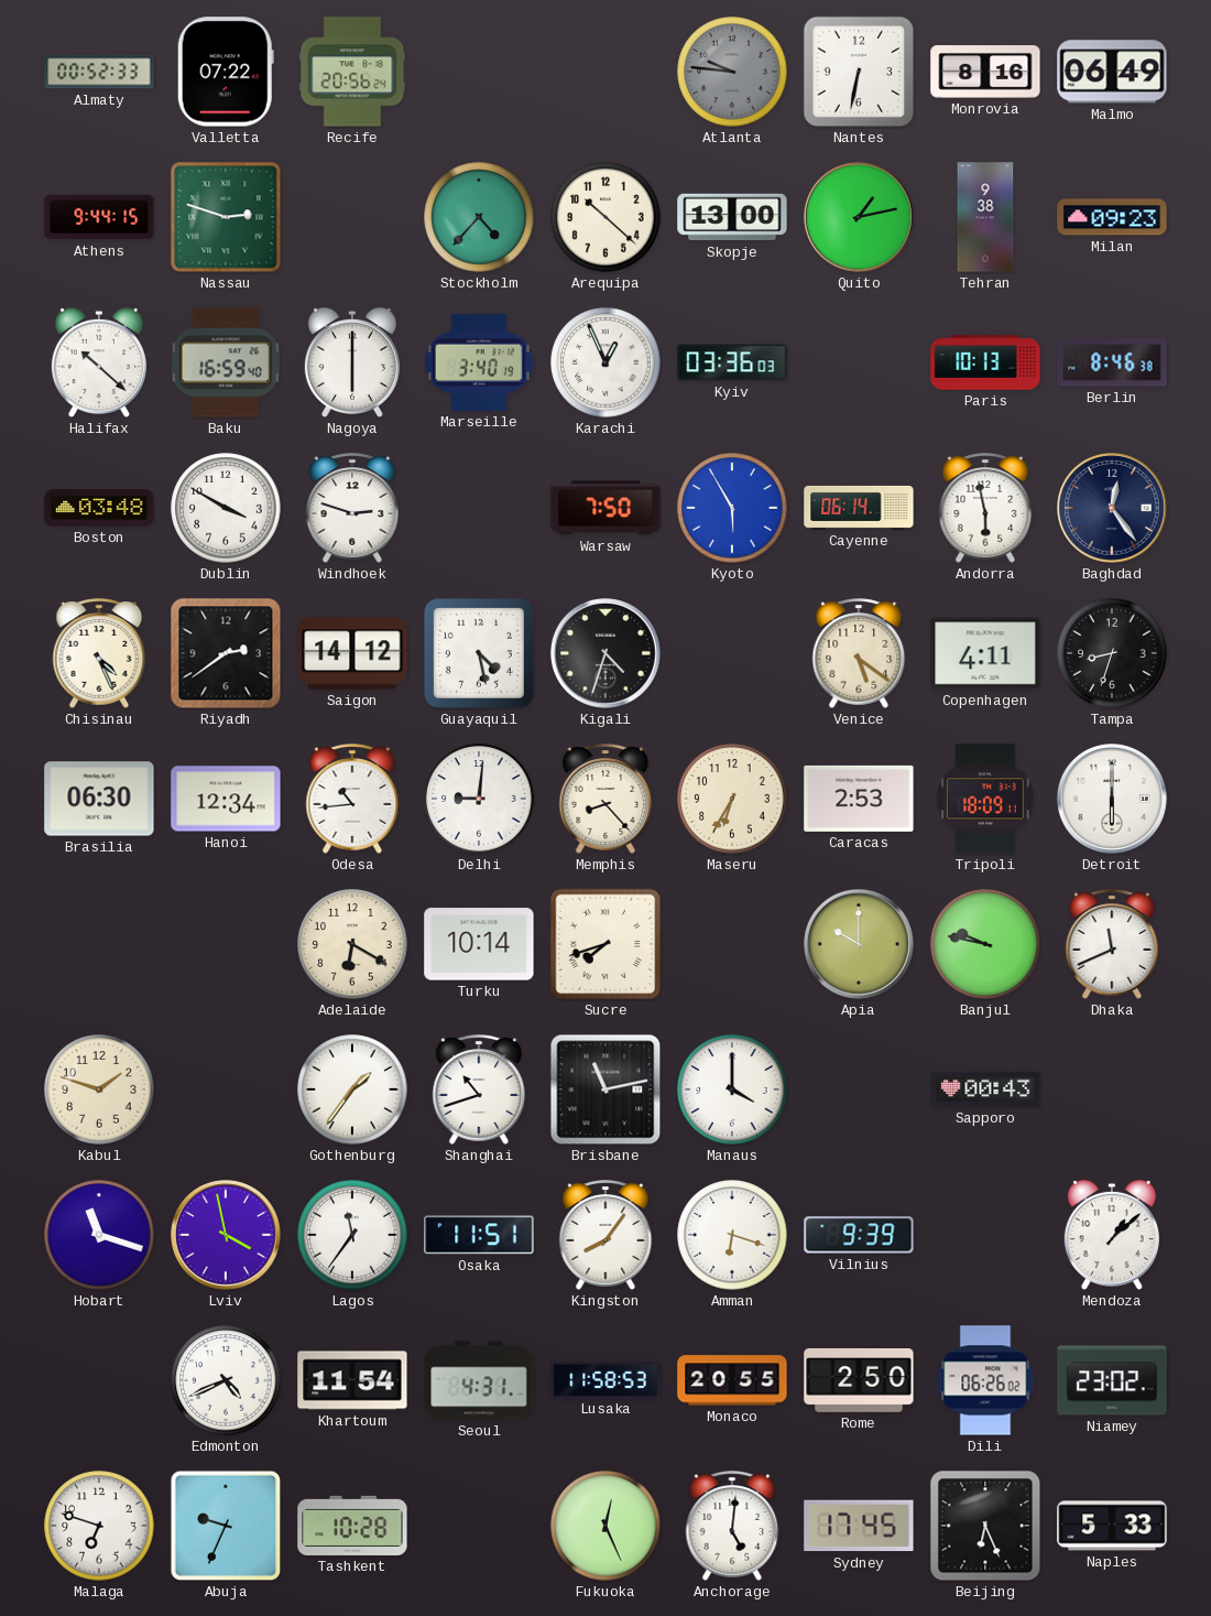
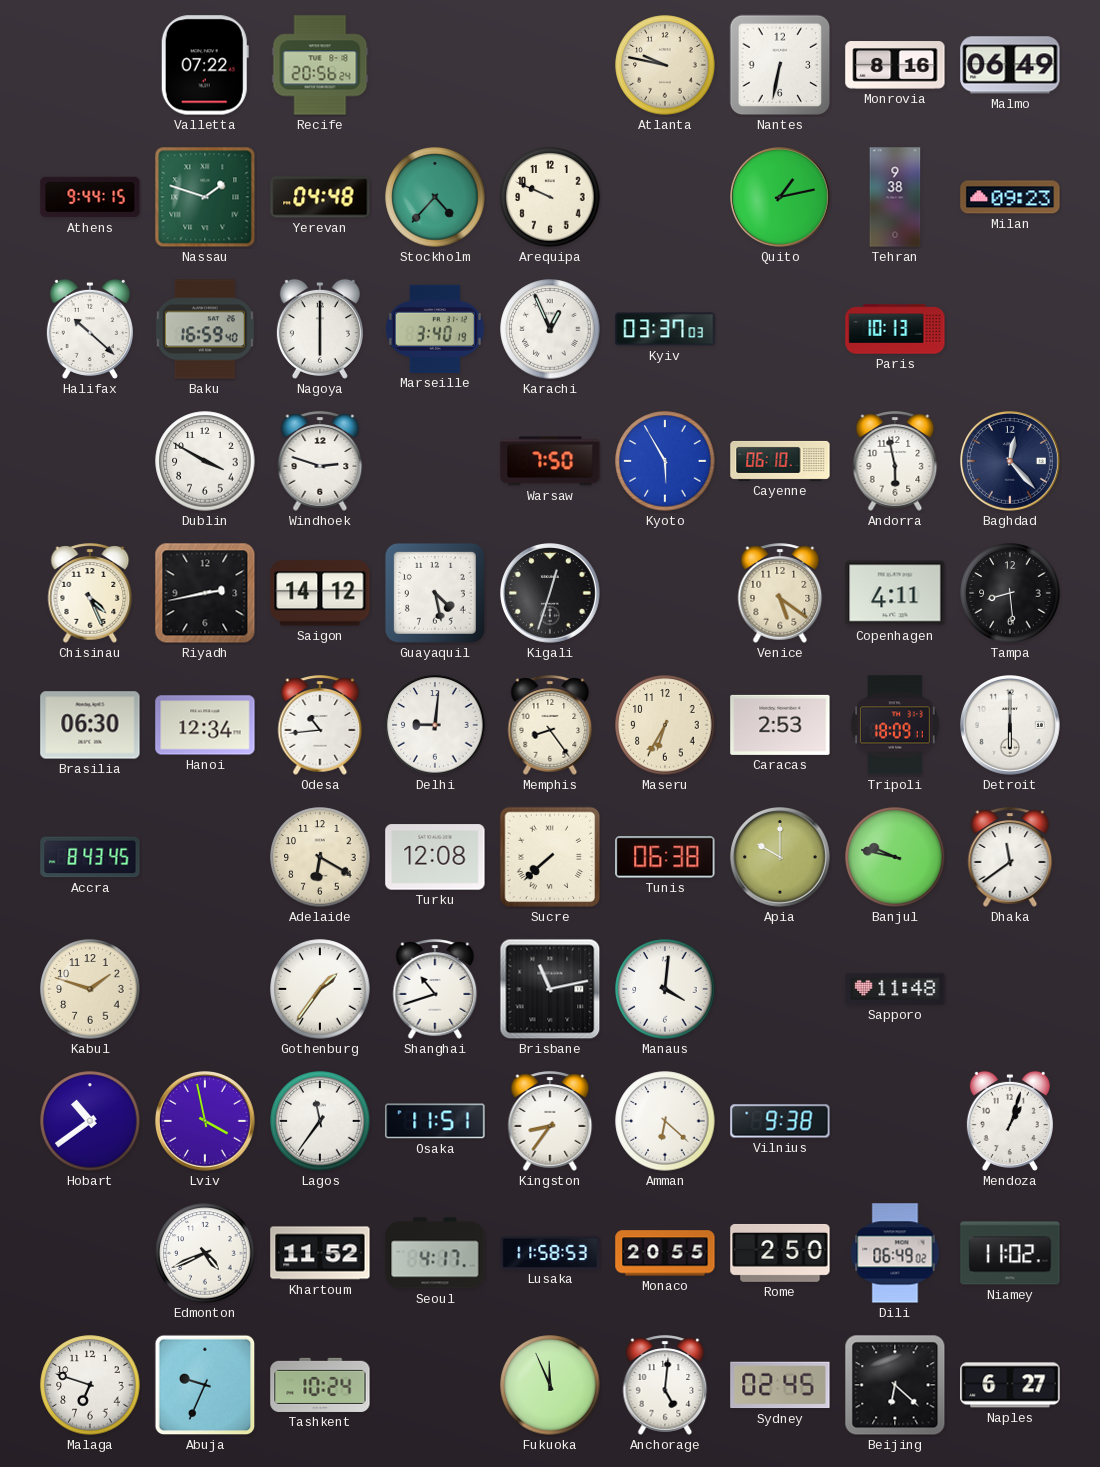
Almaty: 00:52 -> none (99, 72)
Atlanta: 9:46 -> 9:47 (665, 65)
Atlanta dial: grey -> cream (665, 65)
Nassau: 2:48 -> 1:48 (205, 197)
Yerevan: none -> 04:48 (320, 197)
Arequipa: 10:22 -> 9:49 (550, 197)
Skopje: 13:00 -> none (732, 217)
Kyiv: 03:36 -> 03:37 (665, 329)
Berlin: 8:46 -> none (1112, 362)
Boston: 03:48 -> none (99, 508)
Cayenne: 06:14 -> 06:10 (780, 461)
Baghdad: 12:24 -> 12:23 (1011, 462)
Riyadh: 2:39 -> 2:43 (205, 593)
Kigali: 4:33 -> 12:33 (551, 594)
Tampa: 8:33 -> 8:29 (1010, 593)
Memphis: 8:23 -> 8:24 (550, 725)
Accra: none -> 8:43 (90, 857)
Turku: 10:14 -> 12:08 (435, 857)
Sucre: 7:42 -> 7:38 (550, 857)
Tunis: none -> 06:38 (665, 857)
Dhaka: 11:41 -> 11:39 (1010, 857)
Manaus: 4:00 -> 4:01 (665, 989)
Sapporo: 00:43 -> 11:48 (895, 989)
Hobart: 11:18 -> 10:39 (90, 1121)
Kingston: 8:06 -> 8:36 (550, 1121)
Amman: 6:18 -> 6:22 (665, 1121)
Vilnius: 9:39 -> 9:38 (780, 1121)
Mendoza: 1:08 -> 1:03 (1010, 1121)
Khartoum: 11:54 -> 11:52 (320, 1253)
Seoul: 4:31 -> 4:17 (435, 1253)
Dili: 06:26 -> 06:49 (895, 1253)
Niamey: 23:02 -> 11:02 (1010, 1253)
Tashkent: 10:28 -> 10:24 (320, 1385)
Fukuoka: 12:26 -> 11:56 (550, 1385)
Sydney: 17:45 -> 02:45 (780, 1385)
Beijing: 6:26 -> 6:22 (895, 1385)
Naples: 5:33 -> 6:27 (1010, 1385)
